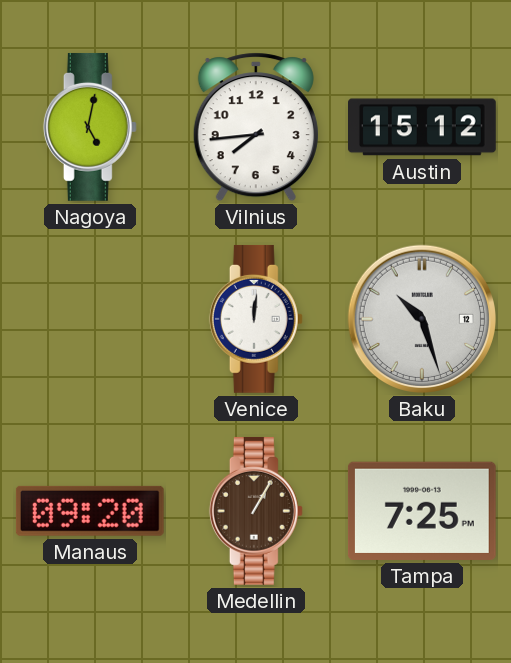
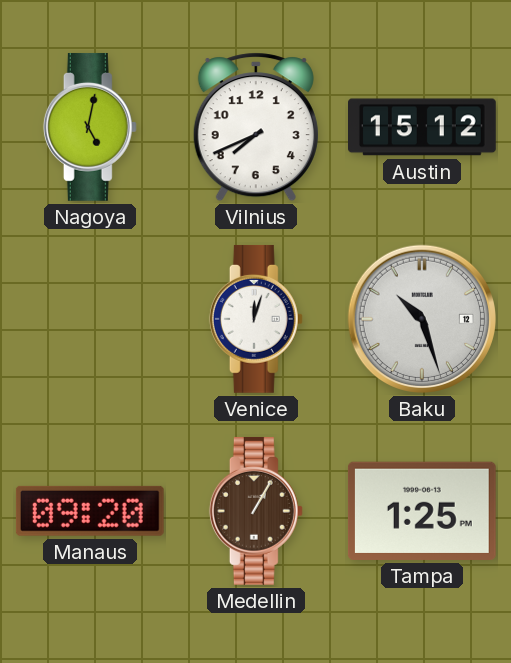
Vilnius: 7:44 -> 7:41 (256, 127)
Venice: 12:01 -> 12:03 (256, 319)
Tampa: 7:25 -> 1:25 (422, 511)
